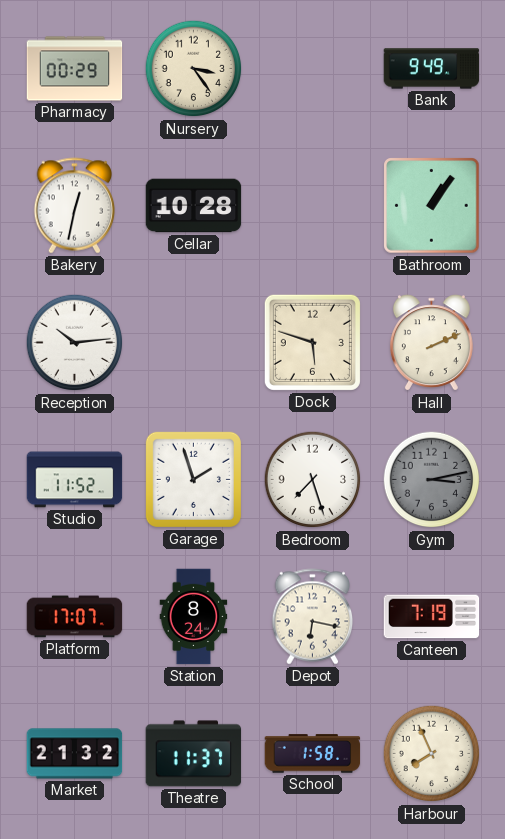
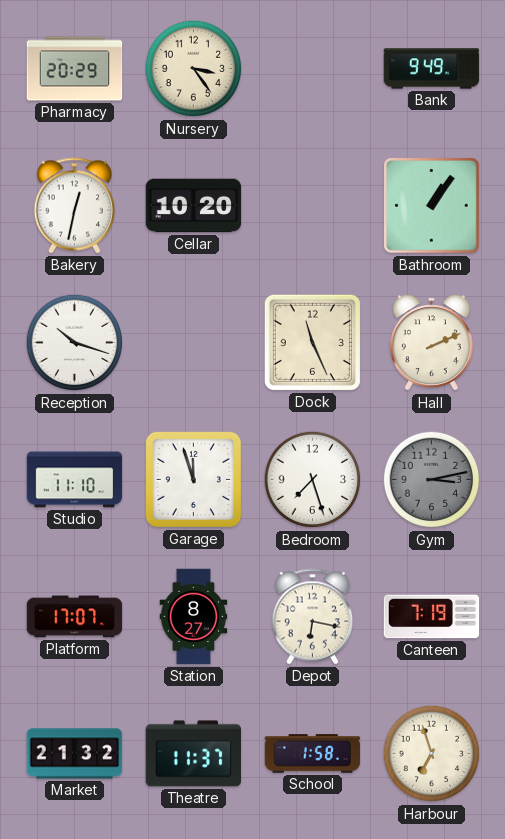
Pharmacy: 00:29 -> 20:29 (75, 69)
Cellar: 10:28 -> 10:20 (194, 206)
Reception: 10:14 -> 10:18 (75, 343)
Dock: 5:48 -> 11:26 (312, 342)
Studio: 11:52 -> 11:10 (75, 480)
Garage: 1:57 -> 11:57 (193, 479)
Station: 8:24 -> 8:27 (194, 617)
Harbour: 7:56 -> 6:57 (432, 754)
